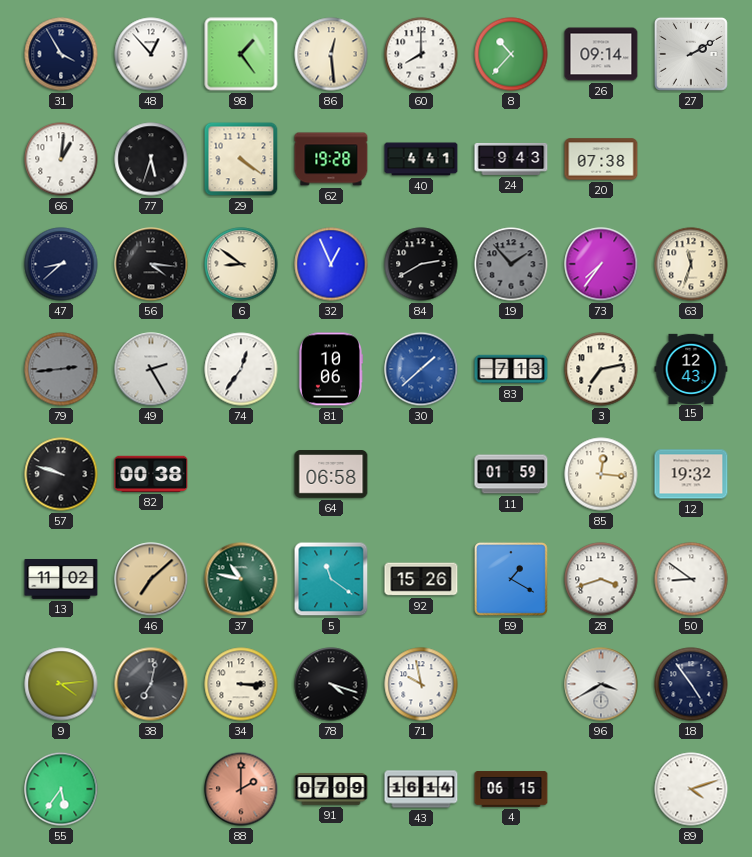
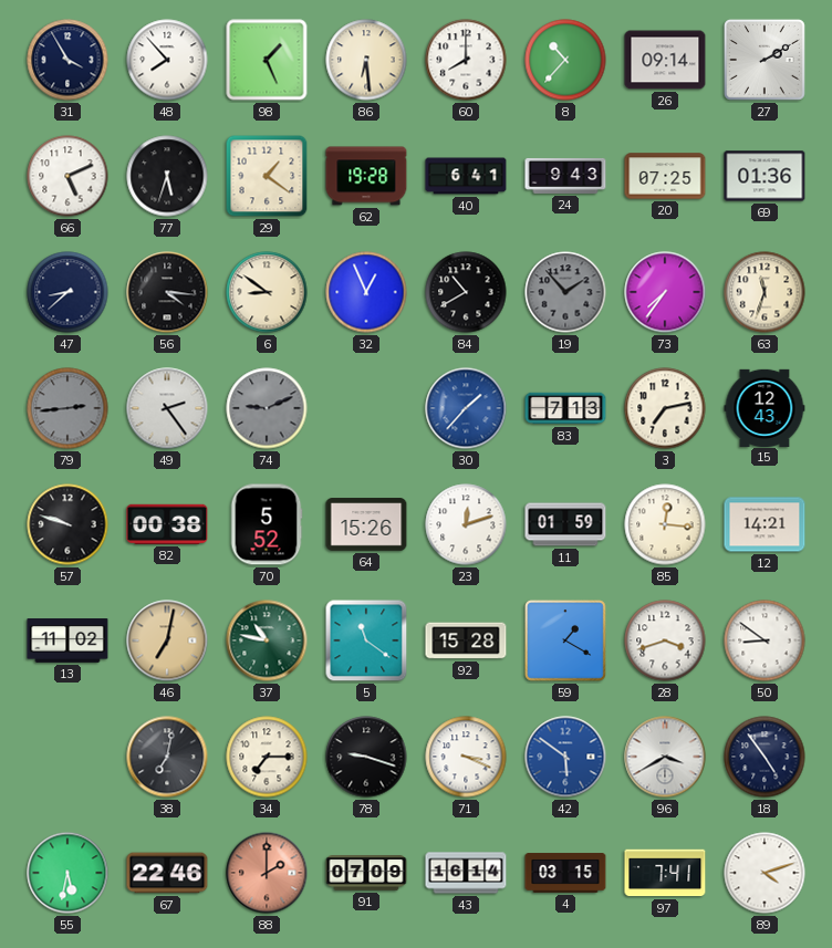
48: 12:53 -> 7:53 (167, 60)
98: 1:24 -> 1:26 (267, 60)
86: 12:29 -> 6:29 (366, 60)
66: 1:01 -> 5:11 (67, 176)
29: 4:21 -> 1:21 (267, 176)
40: 4:41 -> 6:41 (466, 176)
20: 07:38 -> 07:25 (665, 176)
69: none -> 01:36 (765, 176)
84: 2:40 -> 10:40 (466, 292)
49: 2:25 -> 2:24 (167, 408)
74: 12:36 -> 9:11 (267, 408)
74 dial: white -> grey (267, 408)
81: 10:06 -> none (330, 369)
30: 1:38 -> 1:37 (466, 408)
70: none -> 5:52 (267, 524)
64: 06:58 -> 15:26 (366, 524)
23: none -> 12:12 (466, 524)
12: 19:32 -> 14:21 (765, 524)
46: 7:08 -> 7:02 (167, 640)
92: 15:26 -> 15:28 (466, 640)
9: 4:14 -> none (61, 684)
34: 3:15 -> 7:15 (267, 757)
78: 4:18 -> 9:18 (366, 757)
71: 9:58 -> 3:19 (466, 757)
42: none -> 5:51 (565, 757)
55: 5:36 -> 5:32 (67, 873)
67: none -> 22:46 (167, 873)
4: 06:15 -> 03:15 (565, 873)
97: none -> 7:41 (665, 873)
